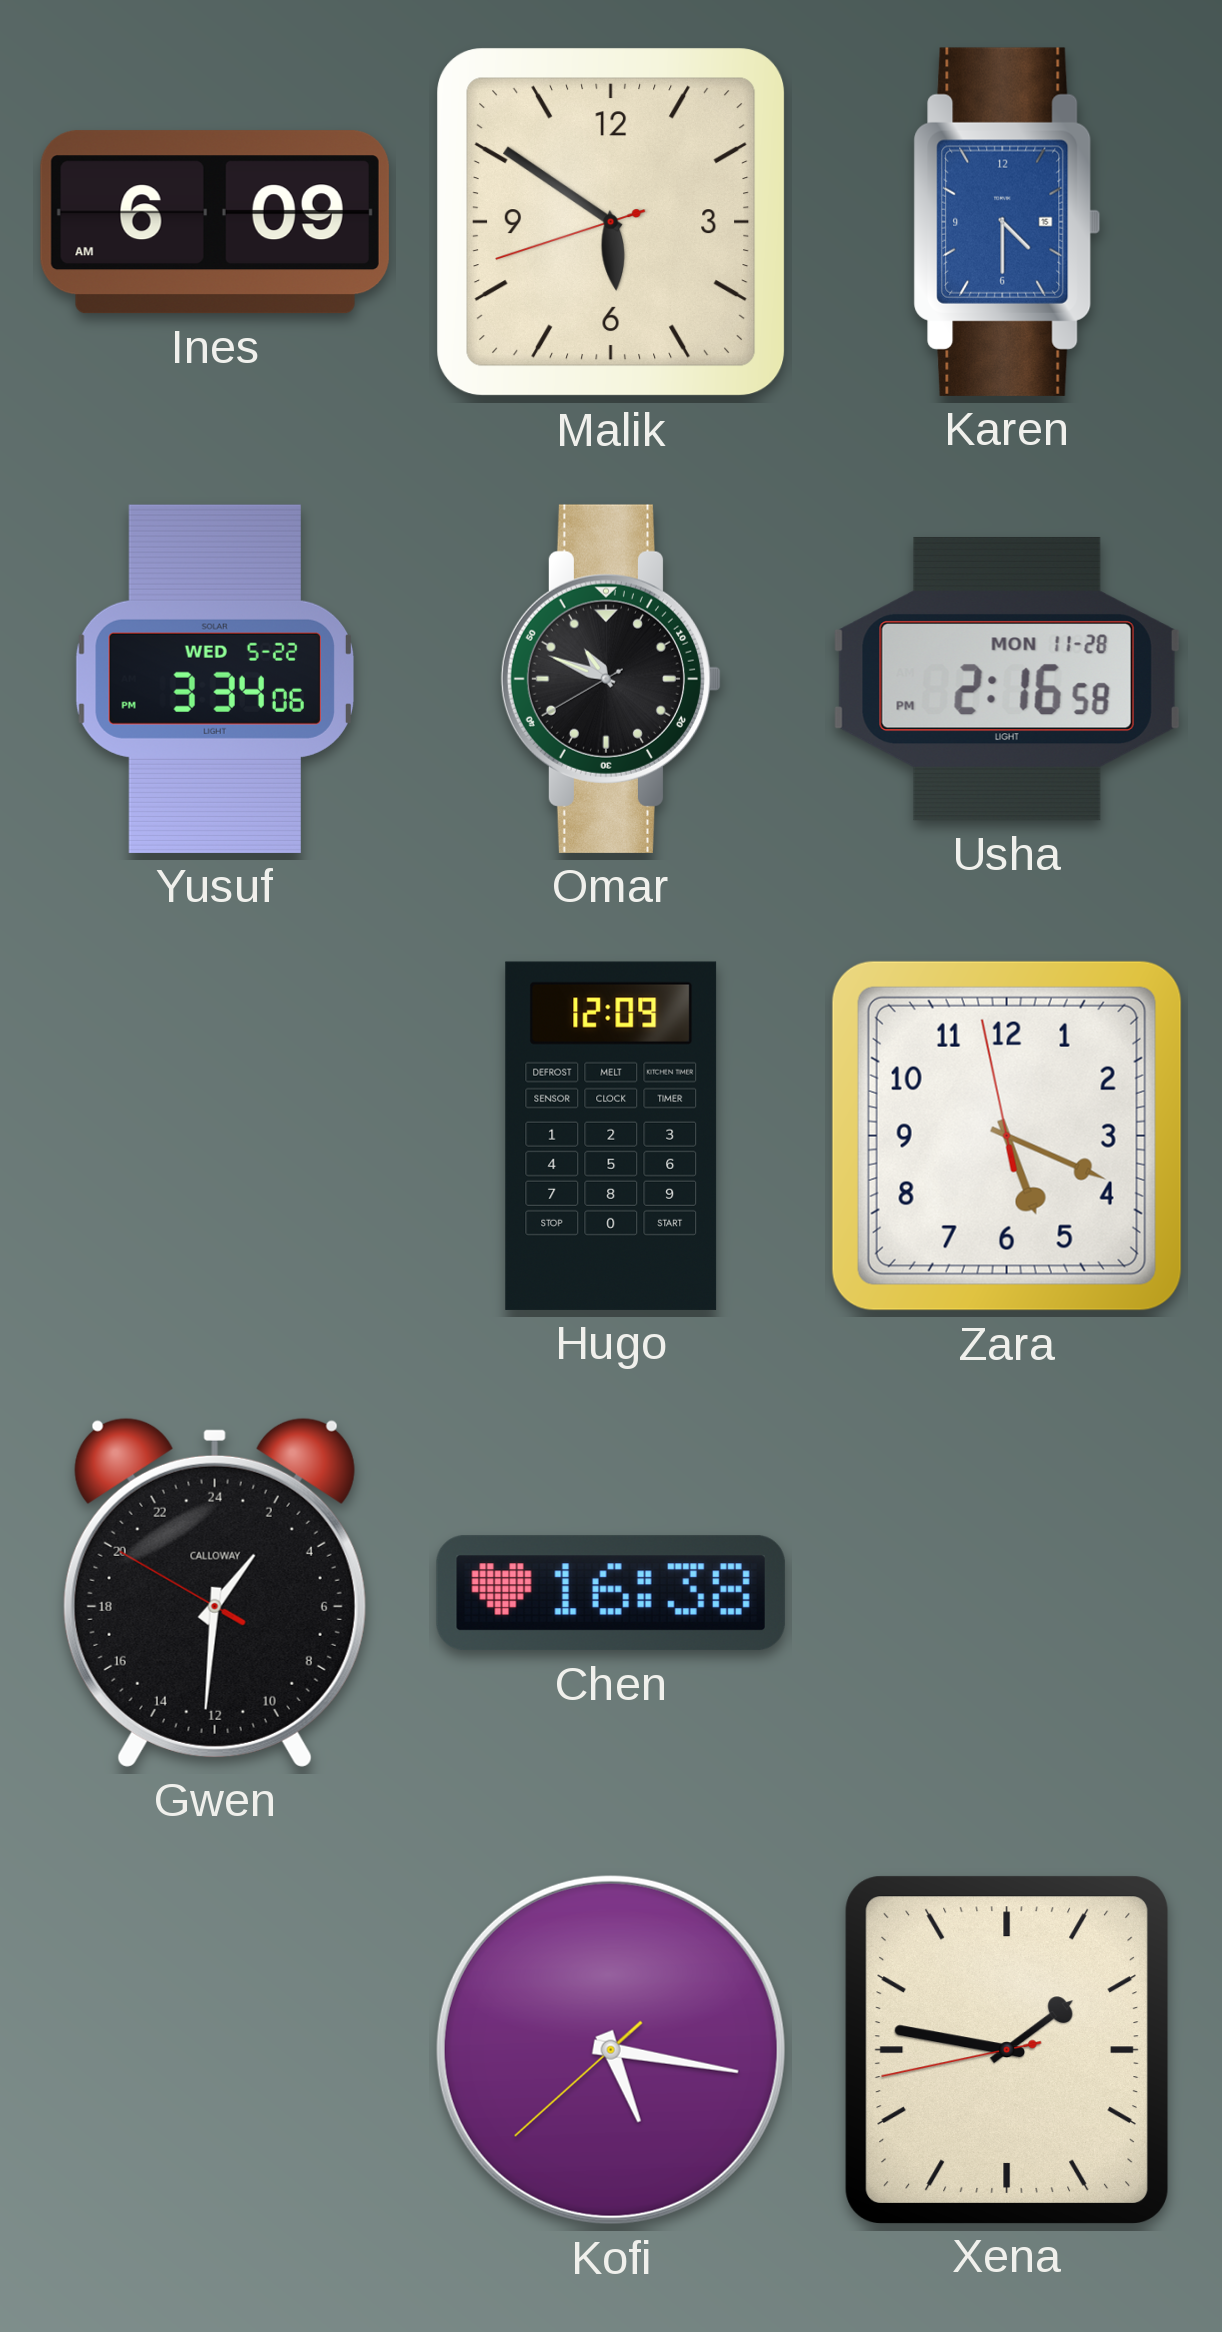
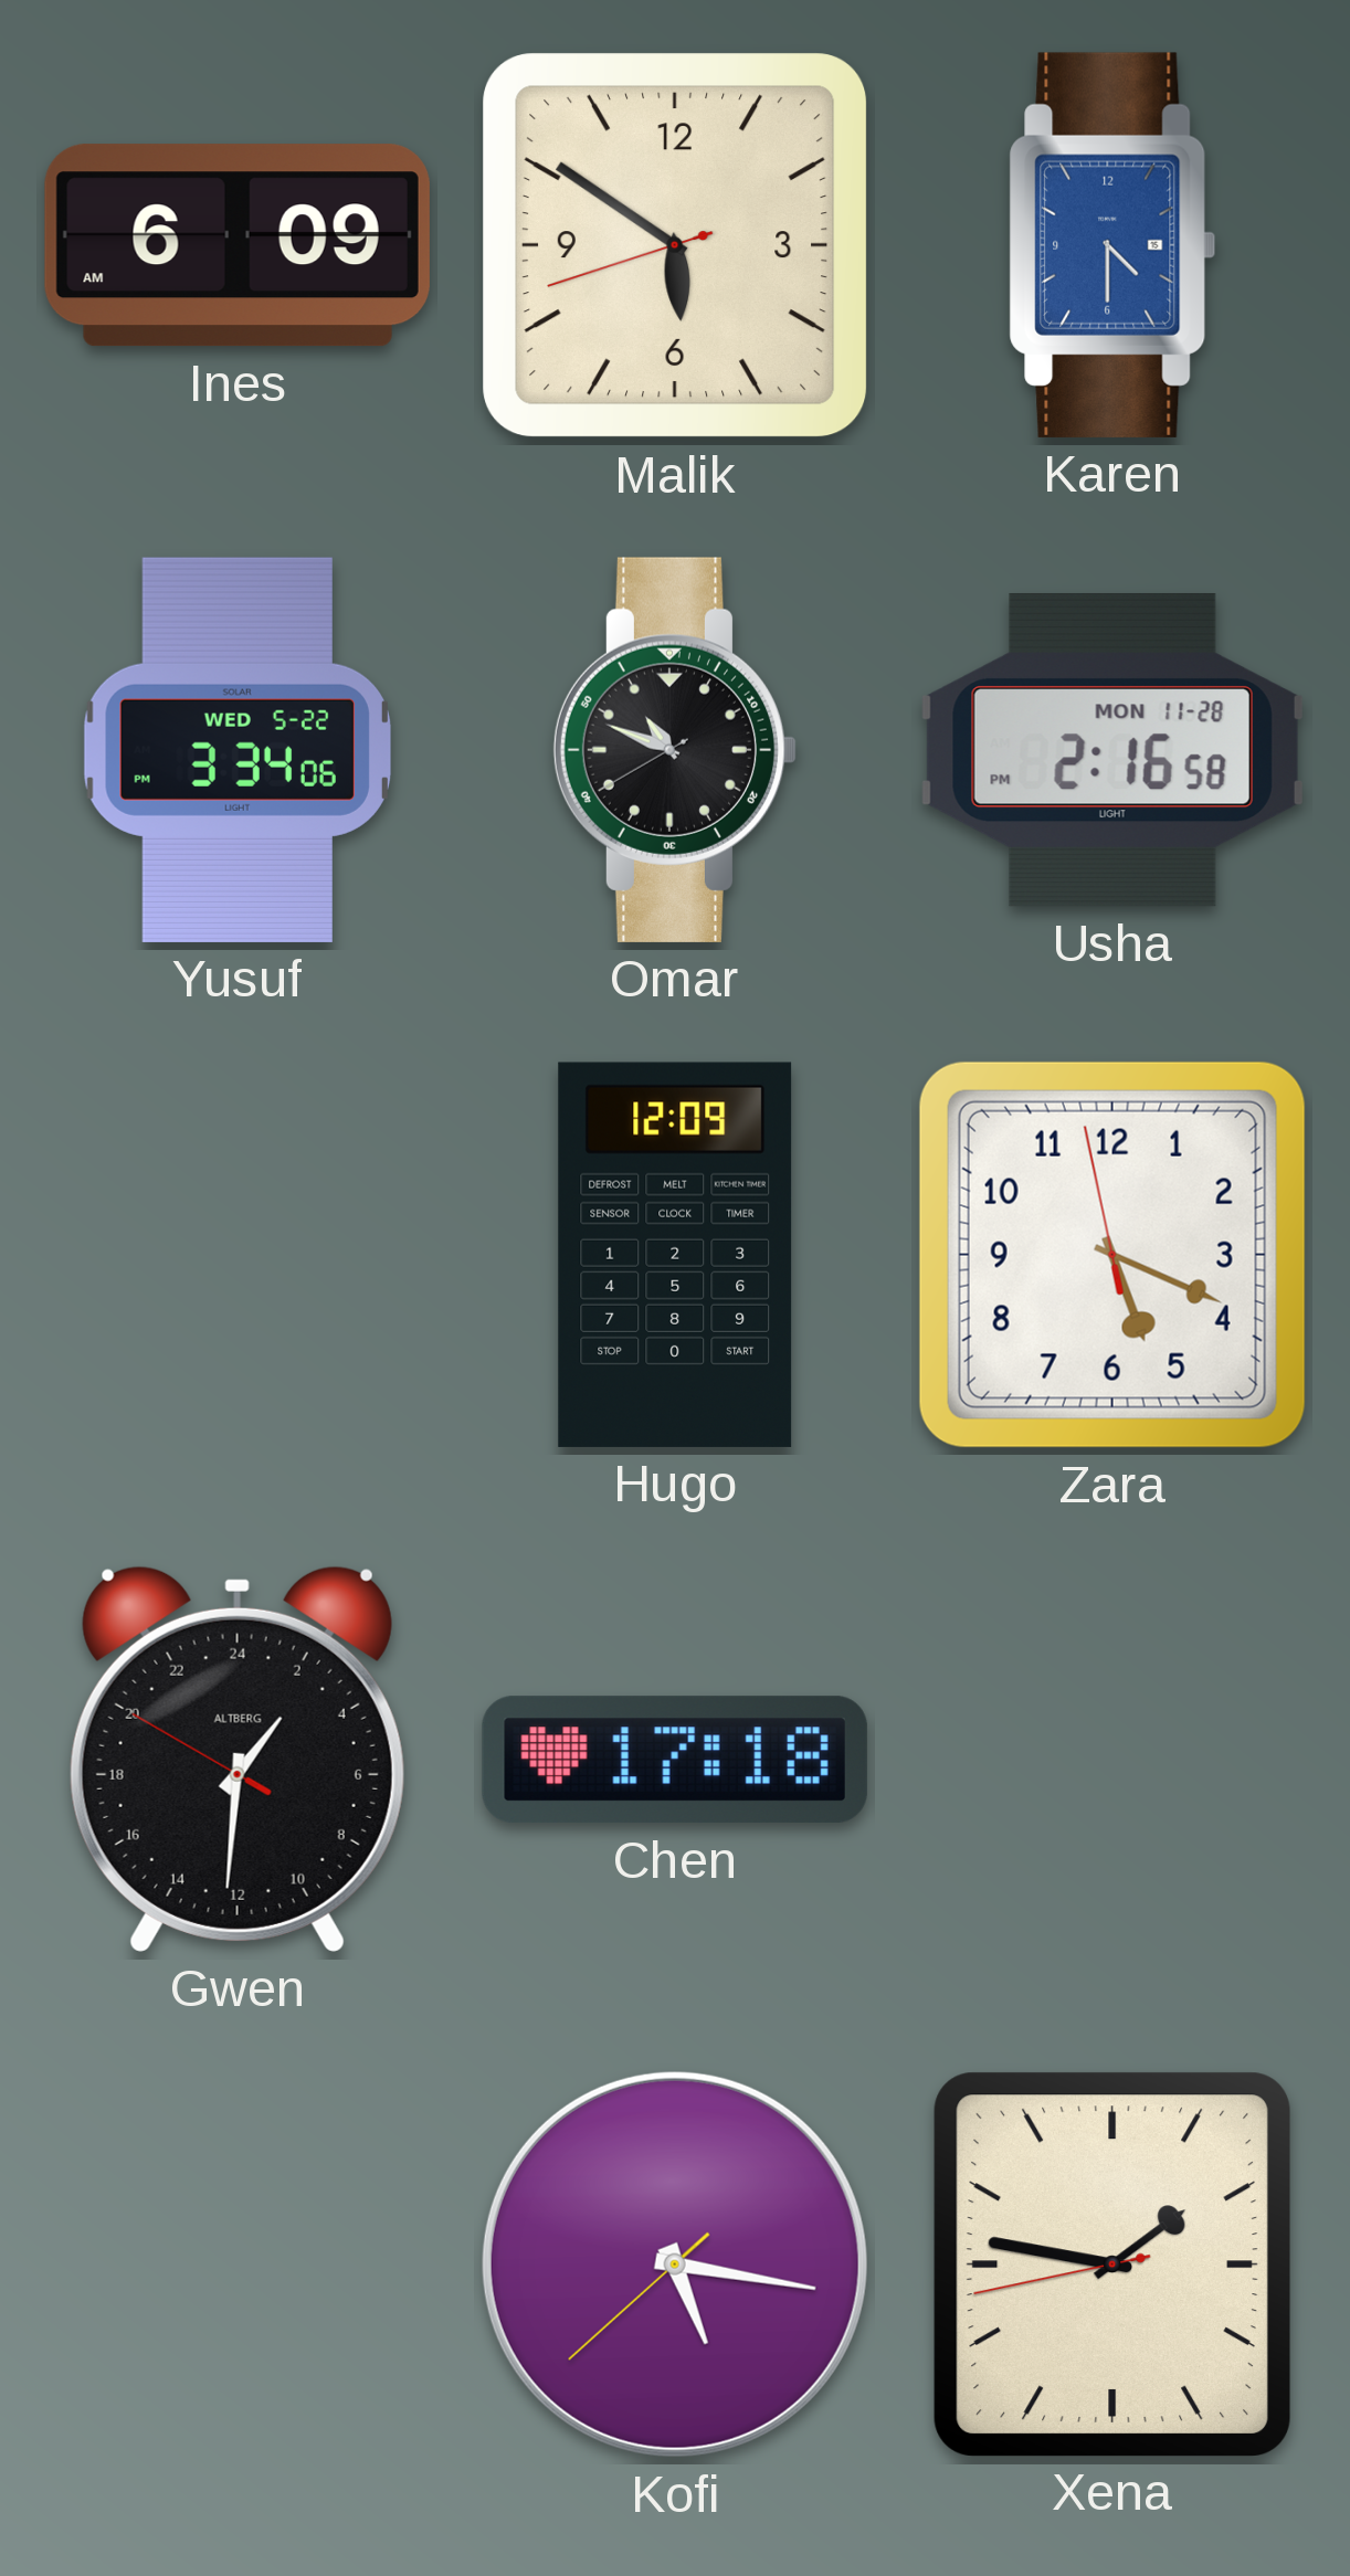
Gwen brand: CALLOWAY -> ALTBERG (238, 1759)
Chen: 16:38 -> 17:18 (675, 1760)
